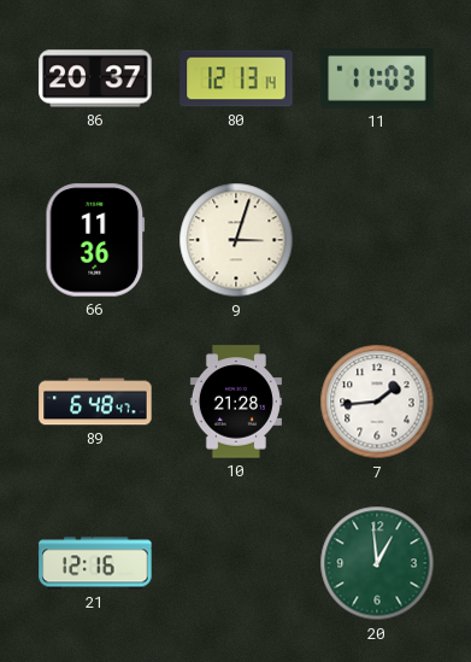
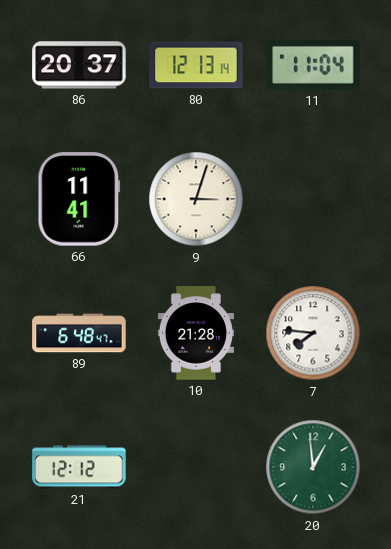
11: 11:03 -> 11:04 (313, 65)
66: 11:36 -> 11:41 (79, 199)
7: 1:44 -> 7:46 (313, 333)
21: 12:16 -> 12:12 (79, 467)
